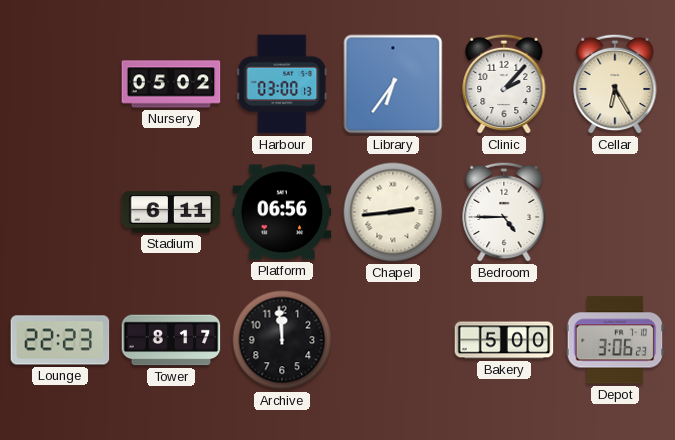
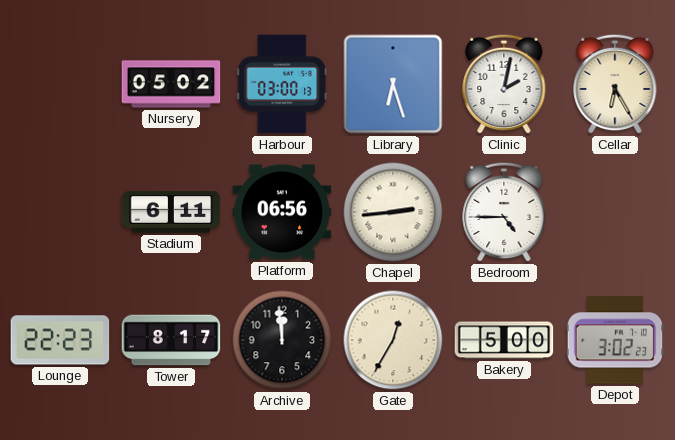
Library: 6:36 -> 6:27 (393, 84)
Clinic: 2:07 -> 2:02 (504, 84)
Gate: none -> 12:35 (393, 340)
Depot: 3:06 -> 3:02 (615, 340)
